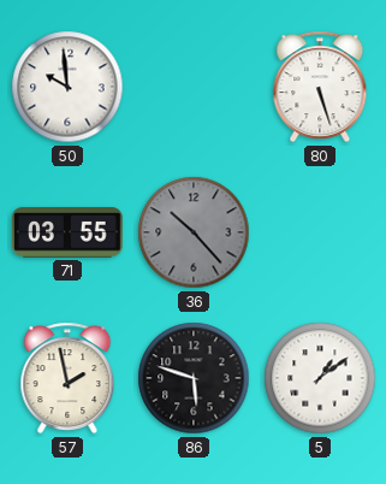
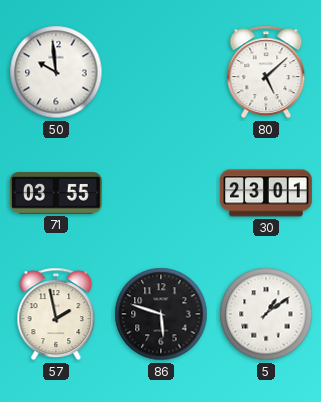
80: 5:27 -> 5:08 (266, 72)
36: 10:23 -> none (194, 232)
30: none -> 23:01 (266, 193)
